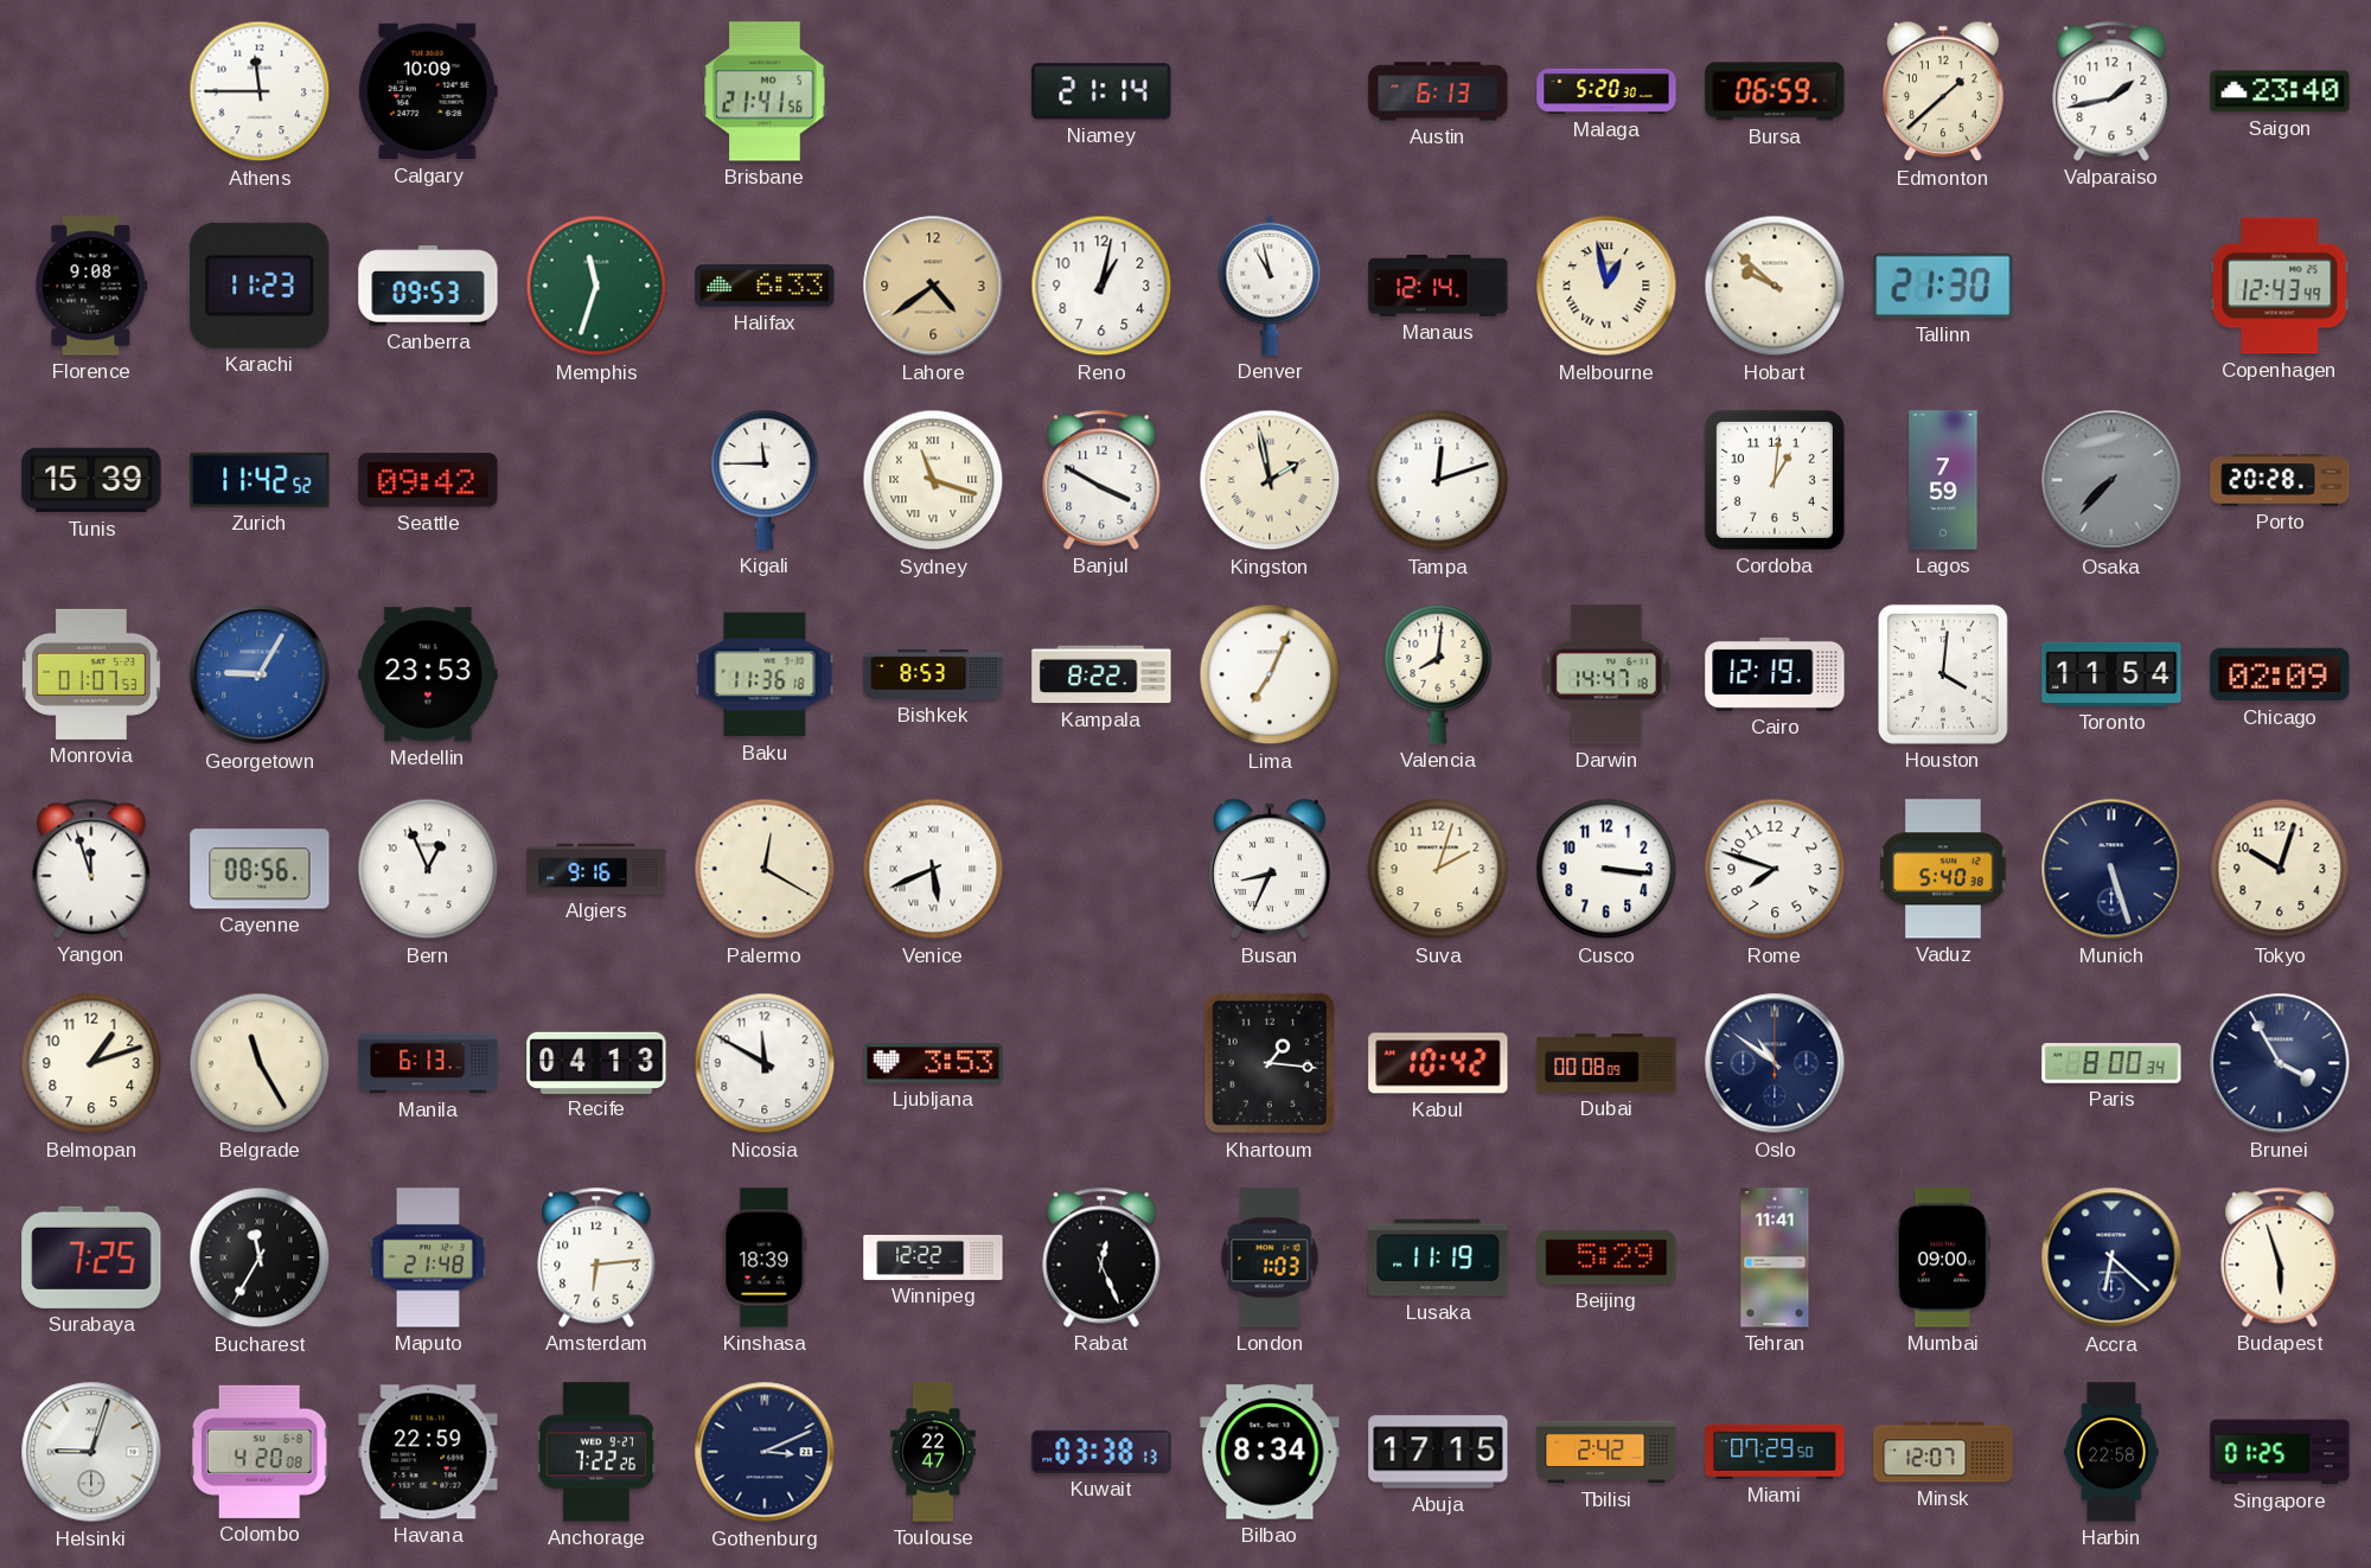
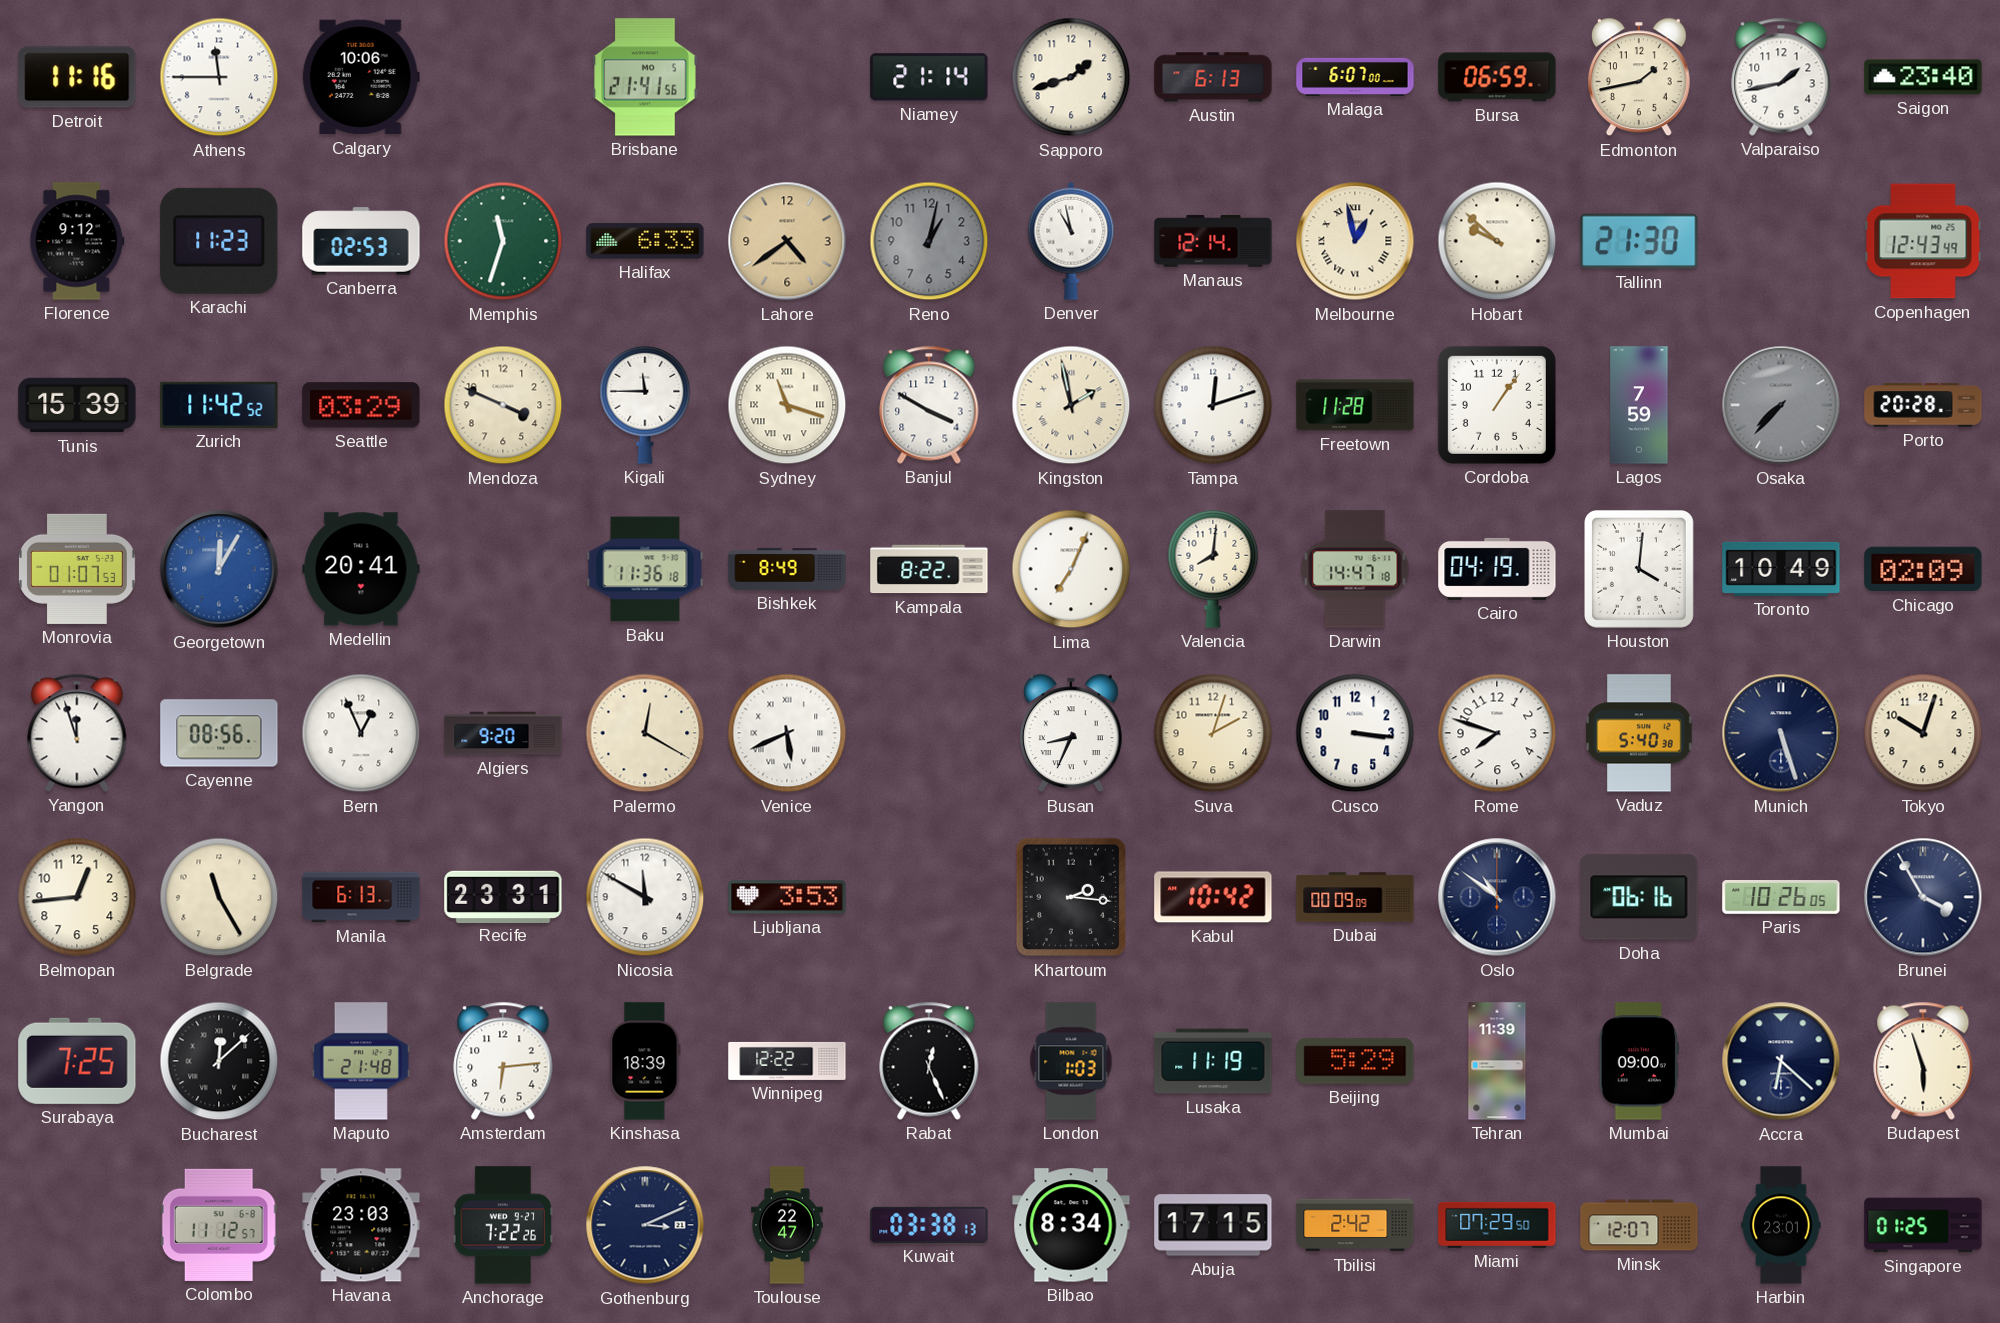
Detroit: none -> 11:16 (77, 77)
Calgary: 10:09 -> 10:06 (361, 77)
Sapporo: none -> 1:42 (1071, 77)
Malaga: 5:20 -> 6:07 (1355, 77)
Edmonton: 1:38 -> 1:43 (1639, 77)
Florence: 9:08 -> 9:12 (77, 241)
Canberra: 09:53 -> 02:53 (361, 241)
Reno dial: white -> grey (929, 241)
Seattle: 09:42 -> 03:29 (361, 405)
Mendoza: none -> 3:49 (503, 405)
Freetown: none -> 11:28 (1355, 405)
Cordoba: 1:01 -> 1:06 (1497, 405)
Georgetown: 9:05 -> 12:05 (219, 569)
Medellin: 23:53 -> 20:41 (361, 569)
Bishkek: 8:53 -> 8:49 (787, 569)
Cairo: 12:19 -> 04:19 (1497, 569)
Toronto: 11:54 -> 10:49 (1781, 569)
Algiers: 9:16 -> 9:20 (503, 733)
Belmopan: 1:12 -> 12:44 (77, 897)
Recife: 04:13 -> 23:31 (503, 896)
Khartoum: 1:16 -> 2:16 (1071, 897)
Dubai: 00:08 -> 00:09 (1355, 897)
Doha: none -> 06:16 (1639, 897)
Paris: 8:00 -> 10:26 (1781, 897)
Bucharest: 11:35 -> 12:08 (219, 1061)
Tehran: 11:41 -> 11:39 (1497, 1061)
Helsinki: 9:03 -> none (91, 1452)
Colombo: 4:20 -> 11:12 (219, 1225)
Havana: 22:59 -> 23:03 (361, 1225)
Harbin: 22:58 -> 23:01 (1781, 1225)
